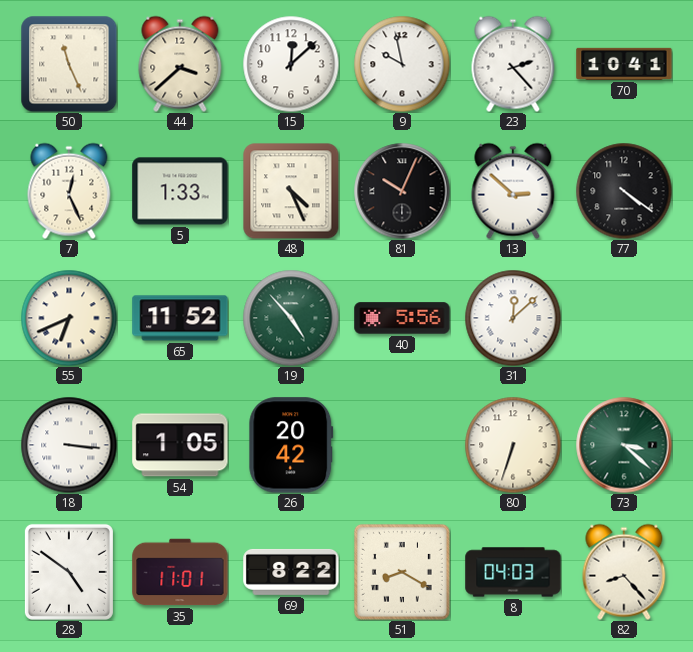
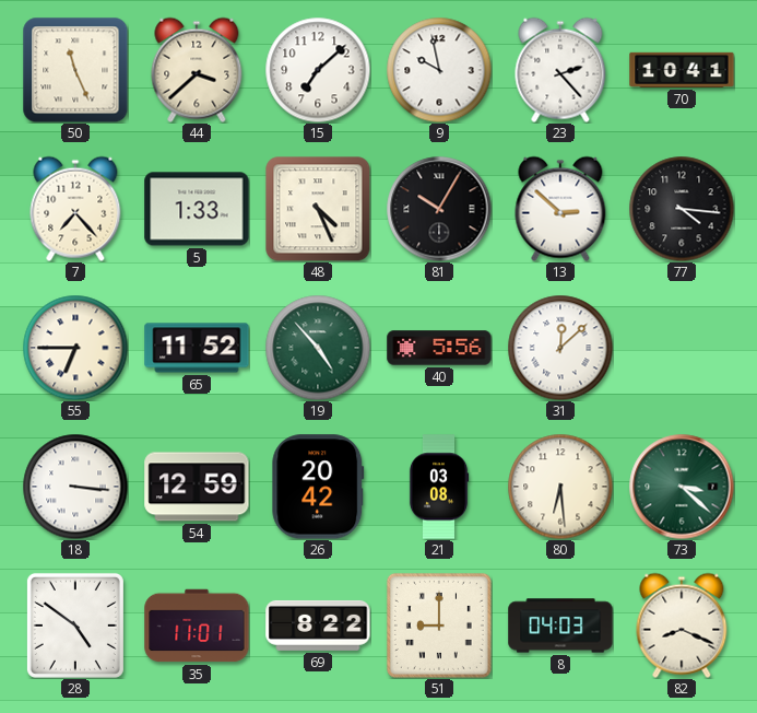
15: 12:08 -> 7:08 (318, 70)
7: 12:26 -> 7:23 (75, 209)
81: 10:04 -> 10:05 (439, 209)
77: 4:21 -> 4:16 (682, 209)
55: 6:41 -> 6:45 (75, 348)
54: 1:05 -> 12:59 (197, 487)
21: none -> 03:08 (439, 487)
80: 6:33 -> 6:29 (560, 487)
51: 8:20 -> 9:00 (439, 626)
82: 8:23 -> 8:19 (682, 626)
